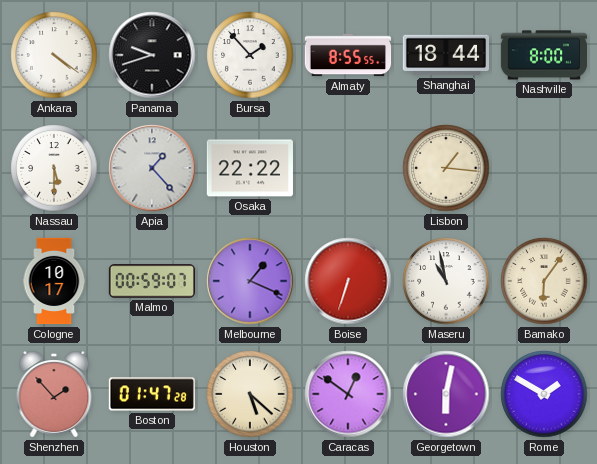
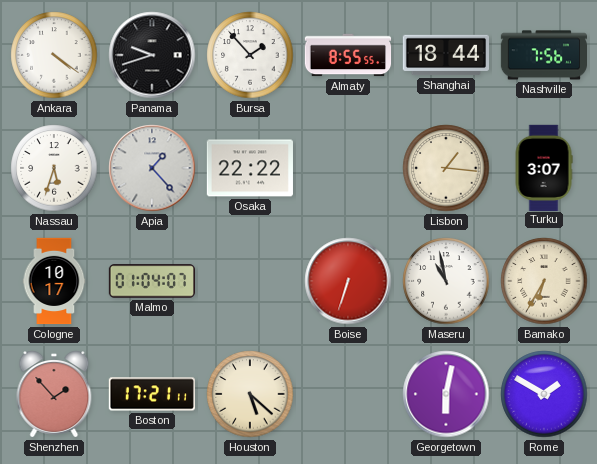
Nashville: 8:00 -> 7:56 (544, 55)
Nassau: 5:30 -> 5:33 (54, 168)
Turku: none -> 3:07 (544, 167)
Malmo: 00:59 -> 01:04 (151, 281)
Melbourne: 1:19 -> none (250, 281)
Bamako: 6:06 -> 6:35 (544, 281)
Boston: 01:47 -> 17:21 (152, 394)
Caracas: 12:51 -> none (348, 394)
